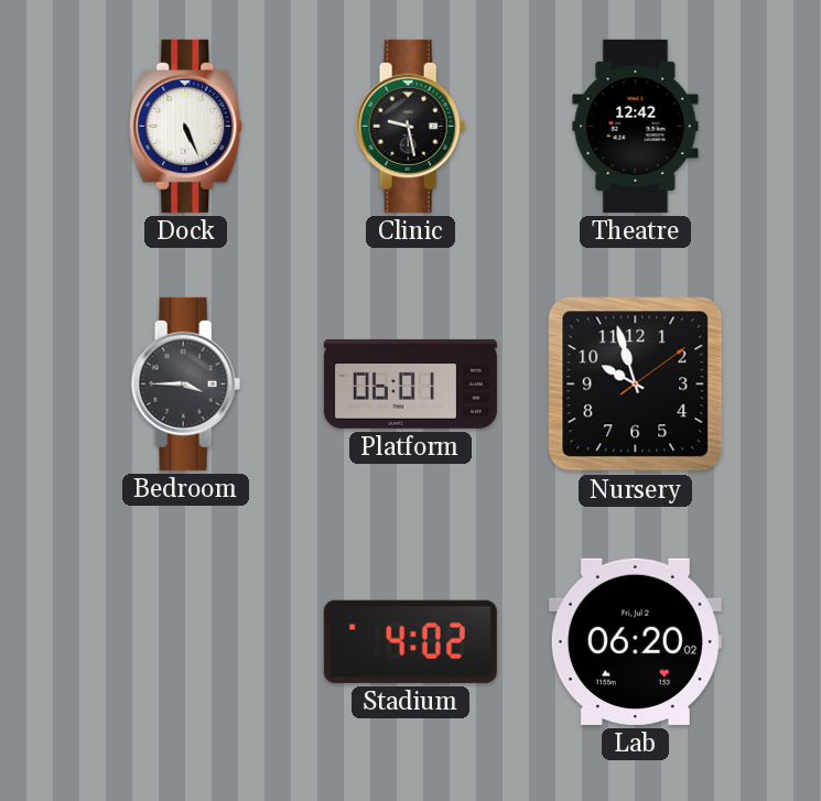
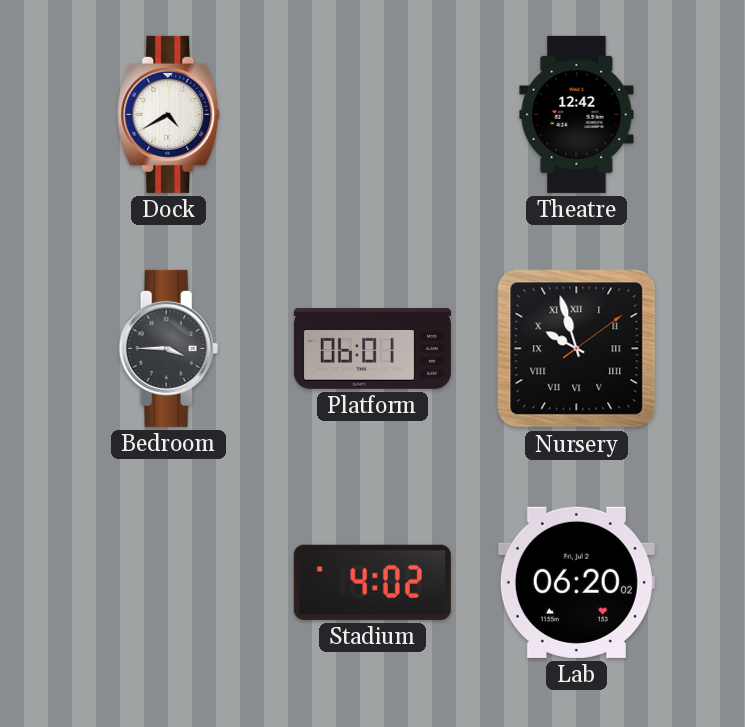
Dock: 5:26 -> 4:40 (169, 114)
Clinic: 9:28 -> none (411, 126)
Nursery numerals: Arabic -> Roman (577, 349)
